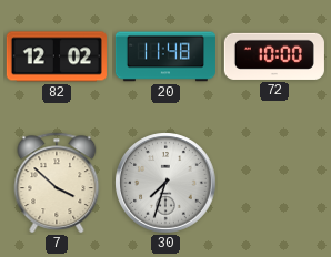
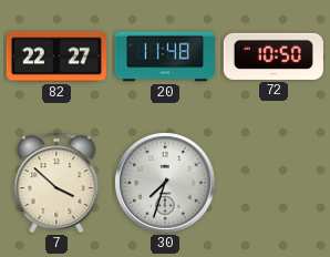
82: 12:02 -> 22:27 (56, 56)
72: 10:00 -> 10:50 (274, 56)
